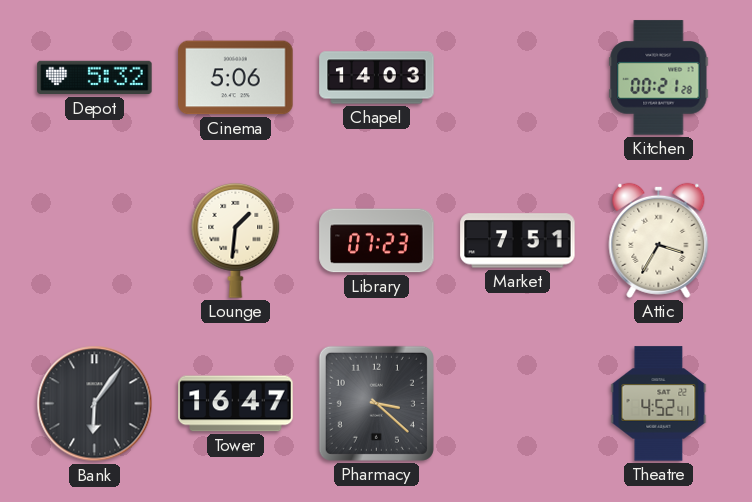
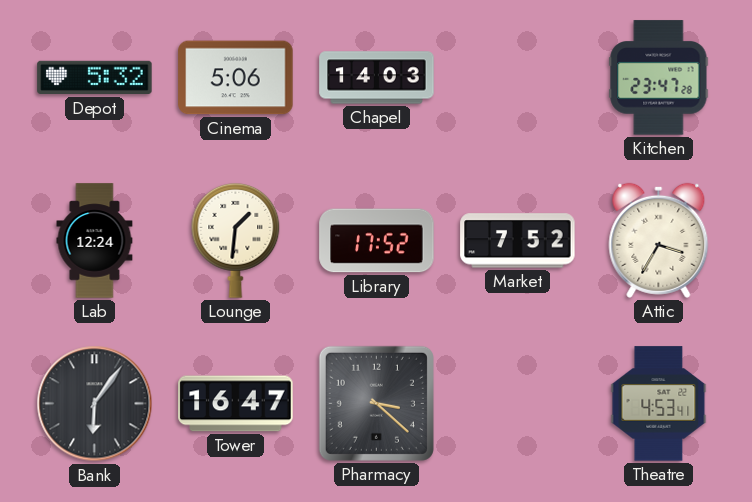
Kitchen: 00:21 -> 23:47 (659, 78)
Lab: none -> 12:24 (95, 241)
Library: 07:23 -> 17:52 (377, 241)
Market: 7:51 -> 7:52 (518, 241)
Theatre: 4:52 -> 4:53 (659, 404)
